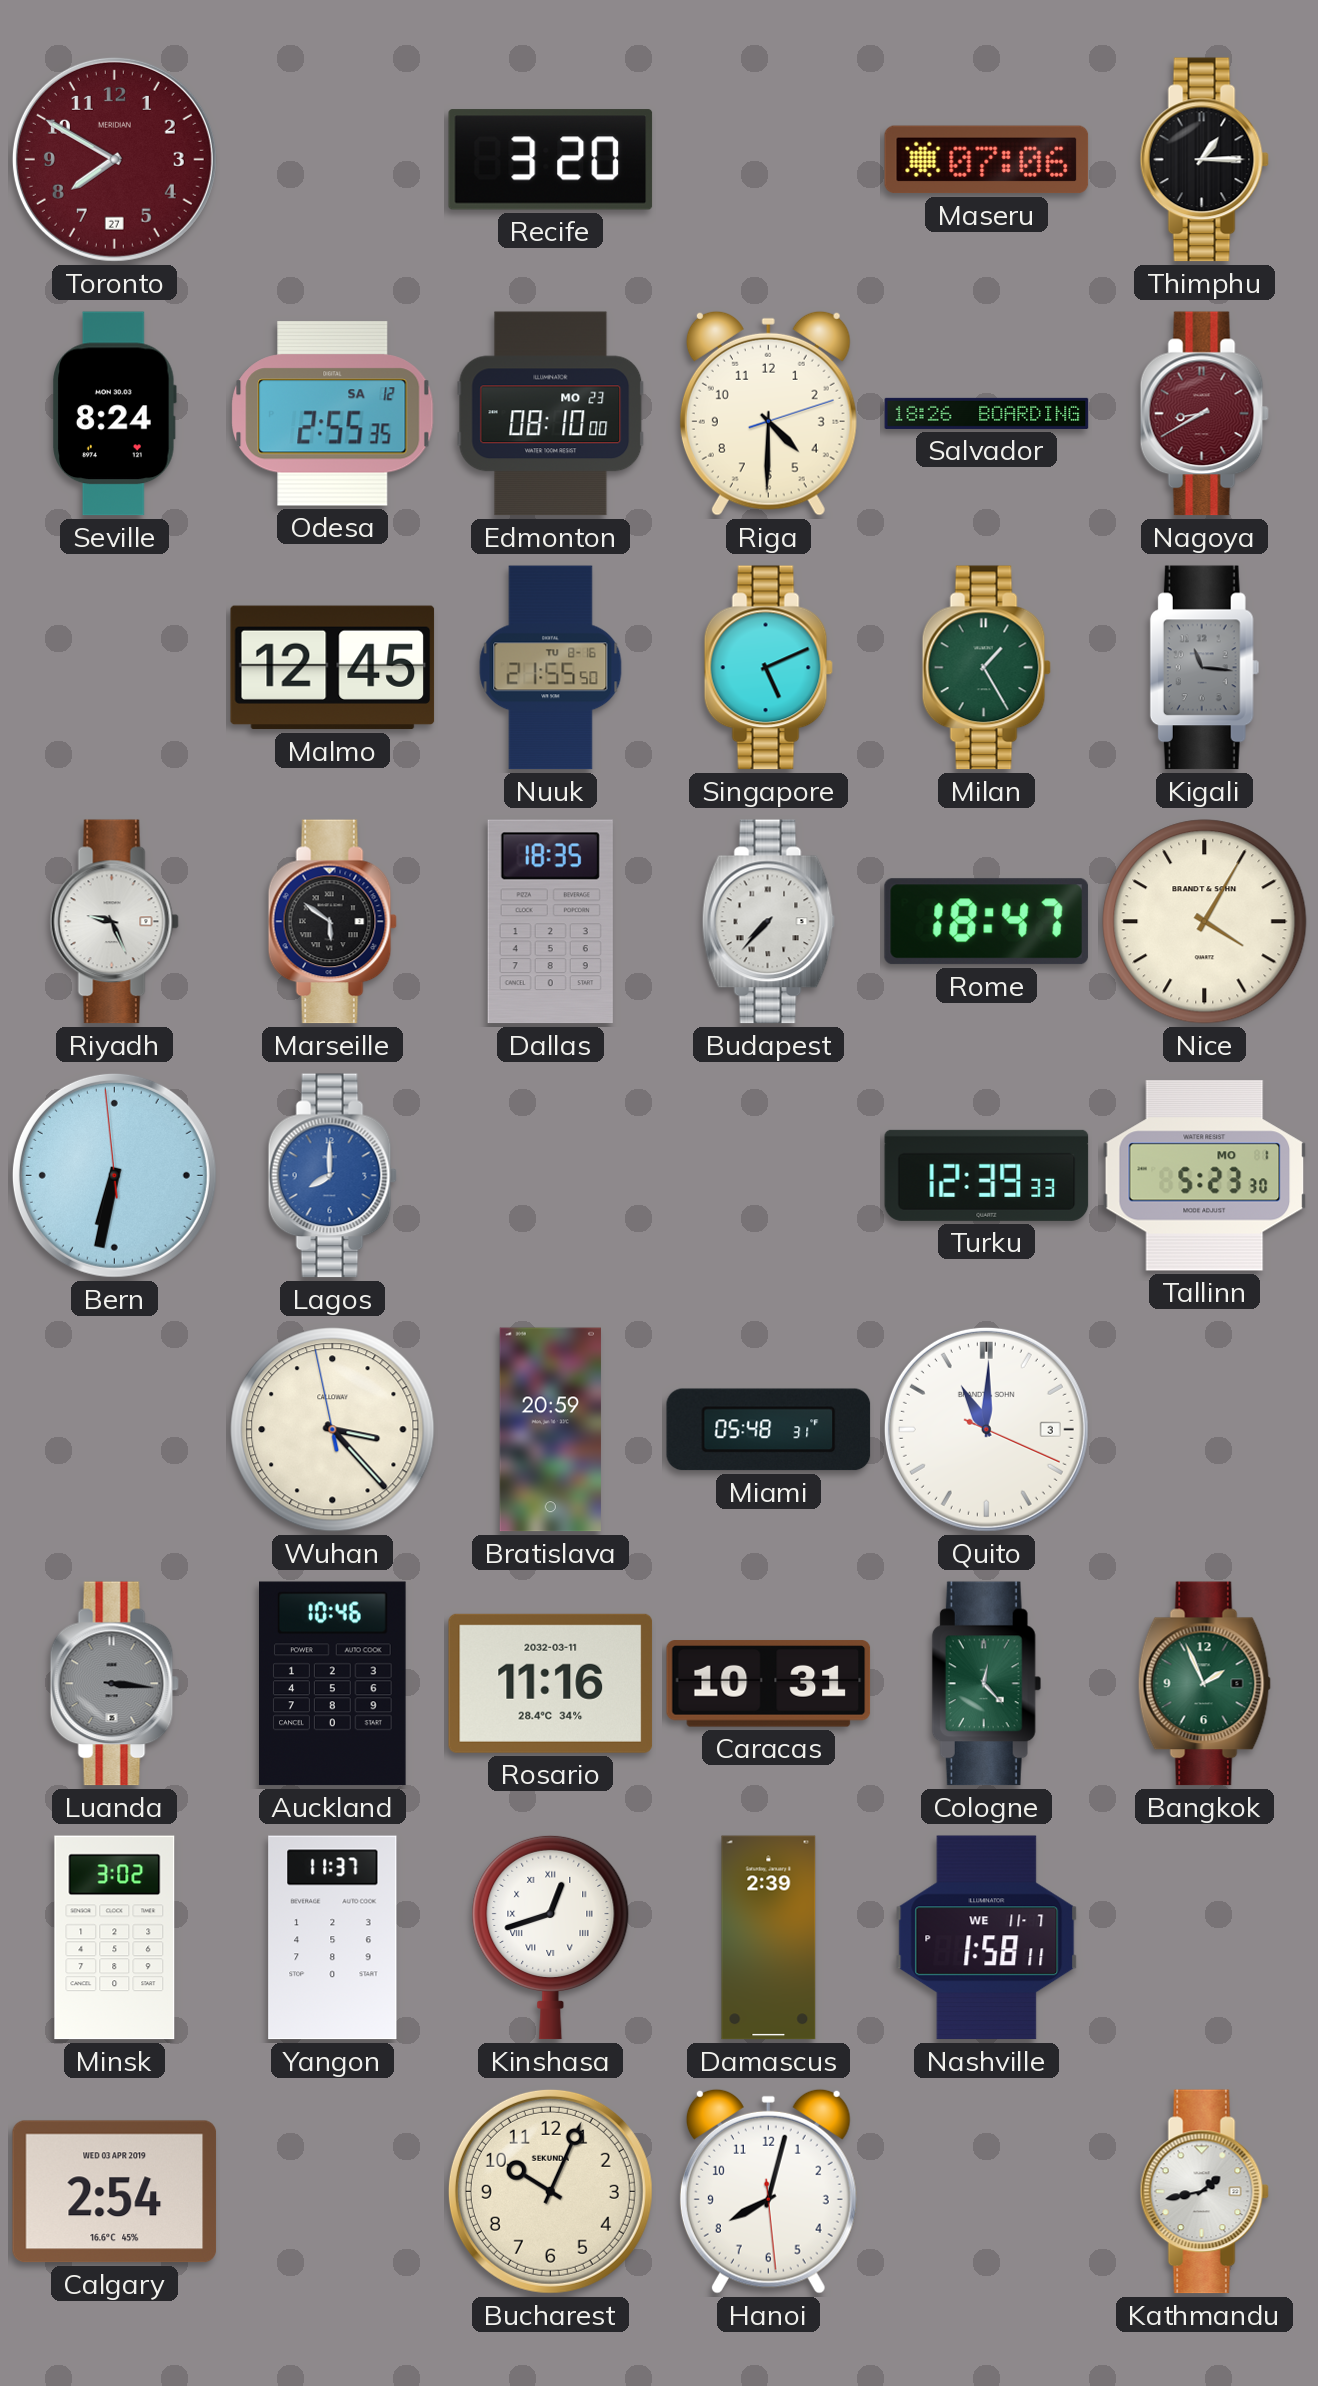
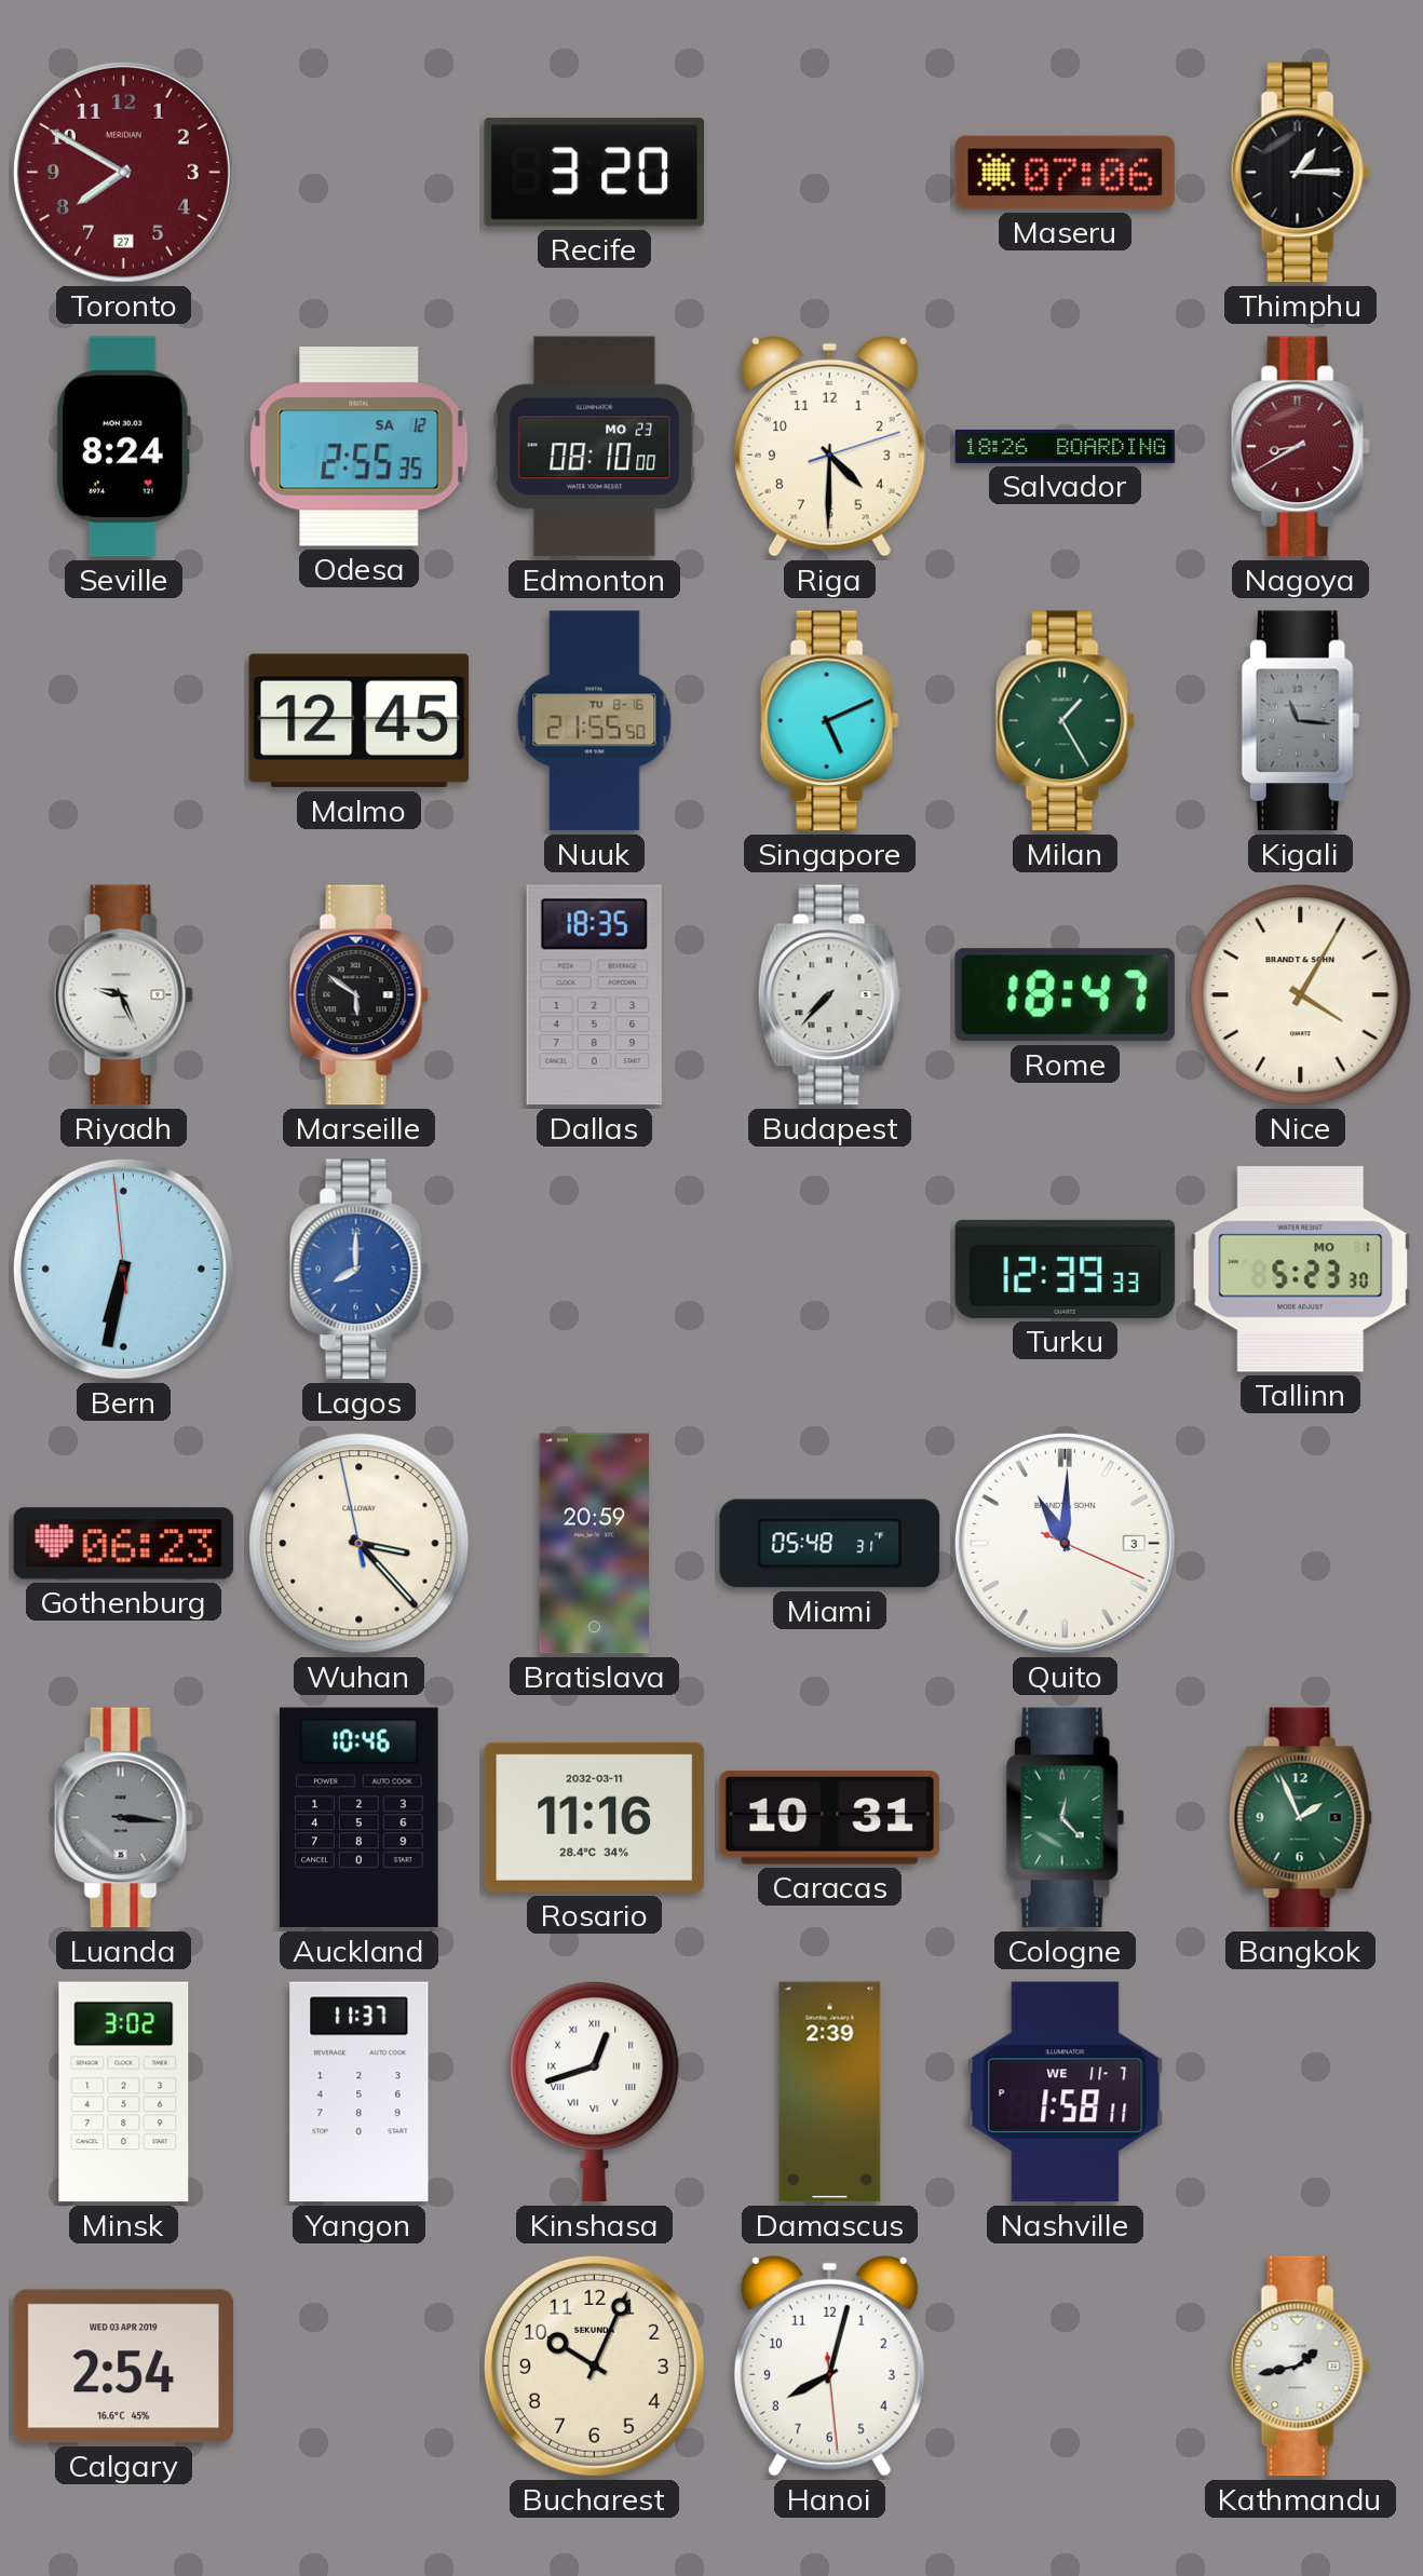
Gothenburg: none -> 06:23 (124, 1544)
